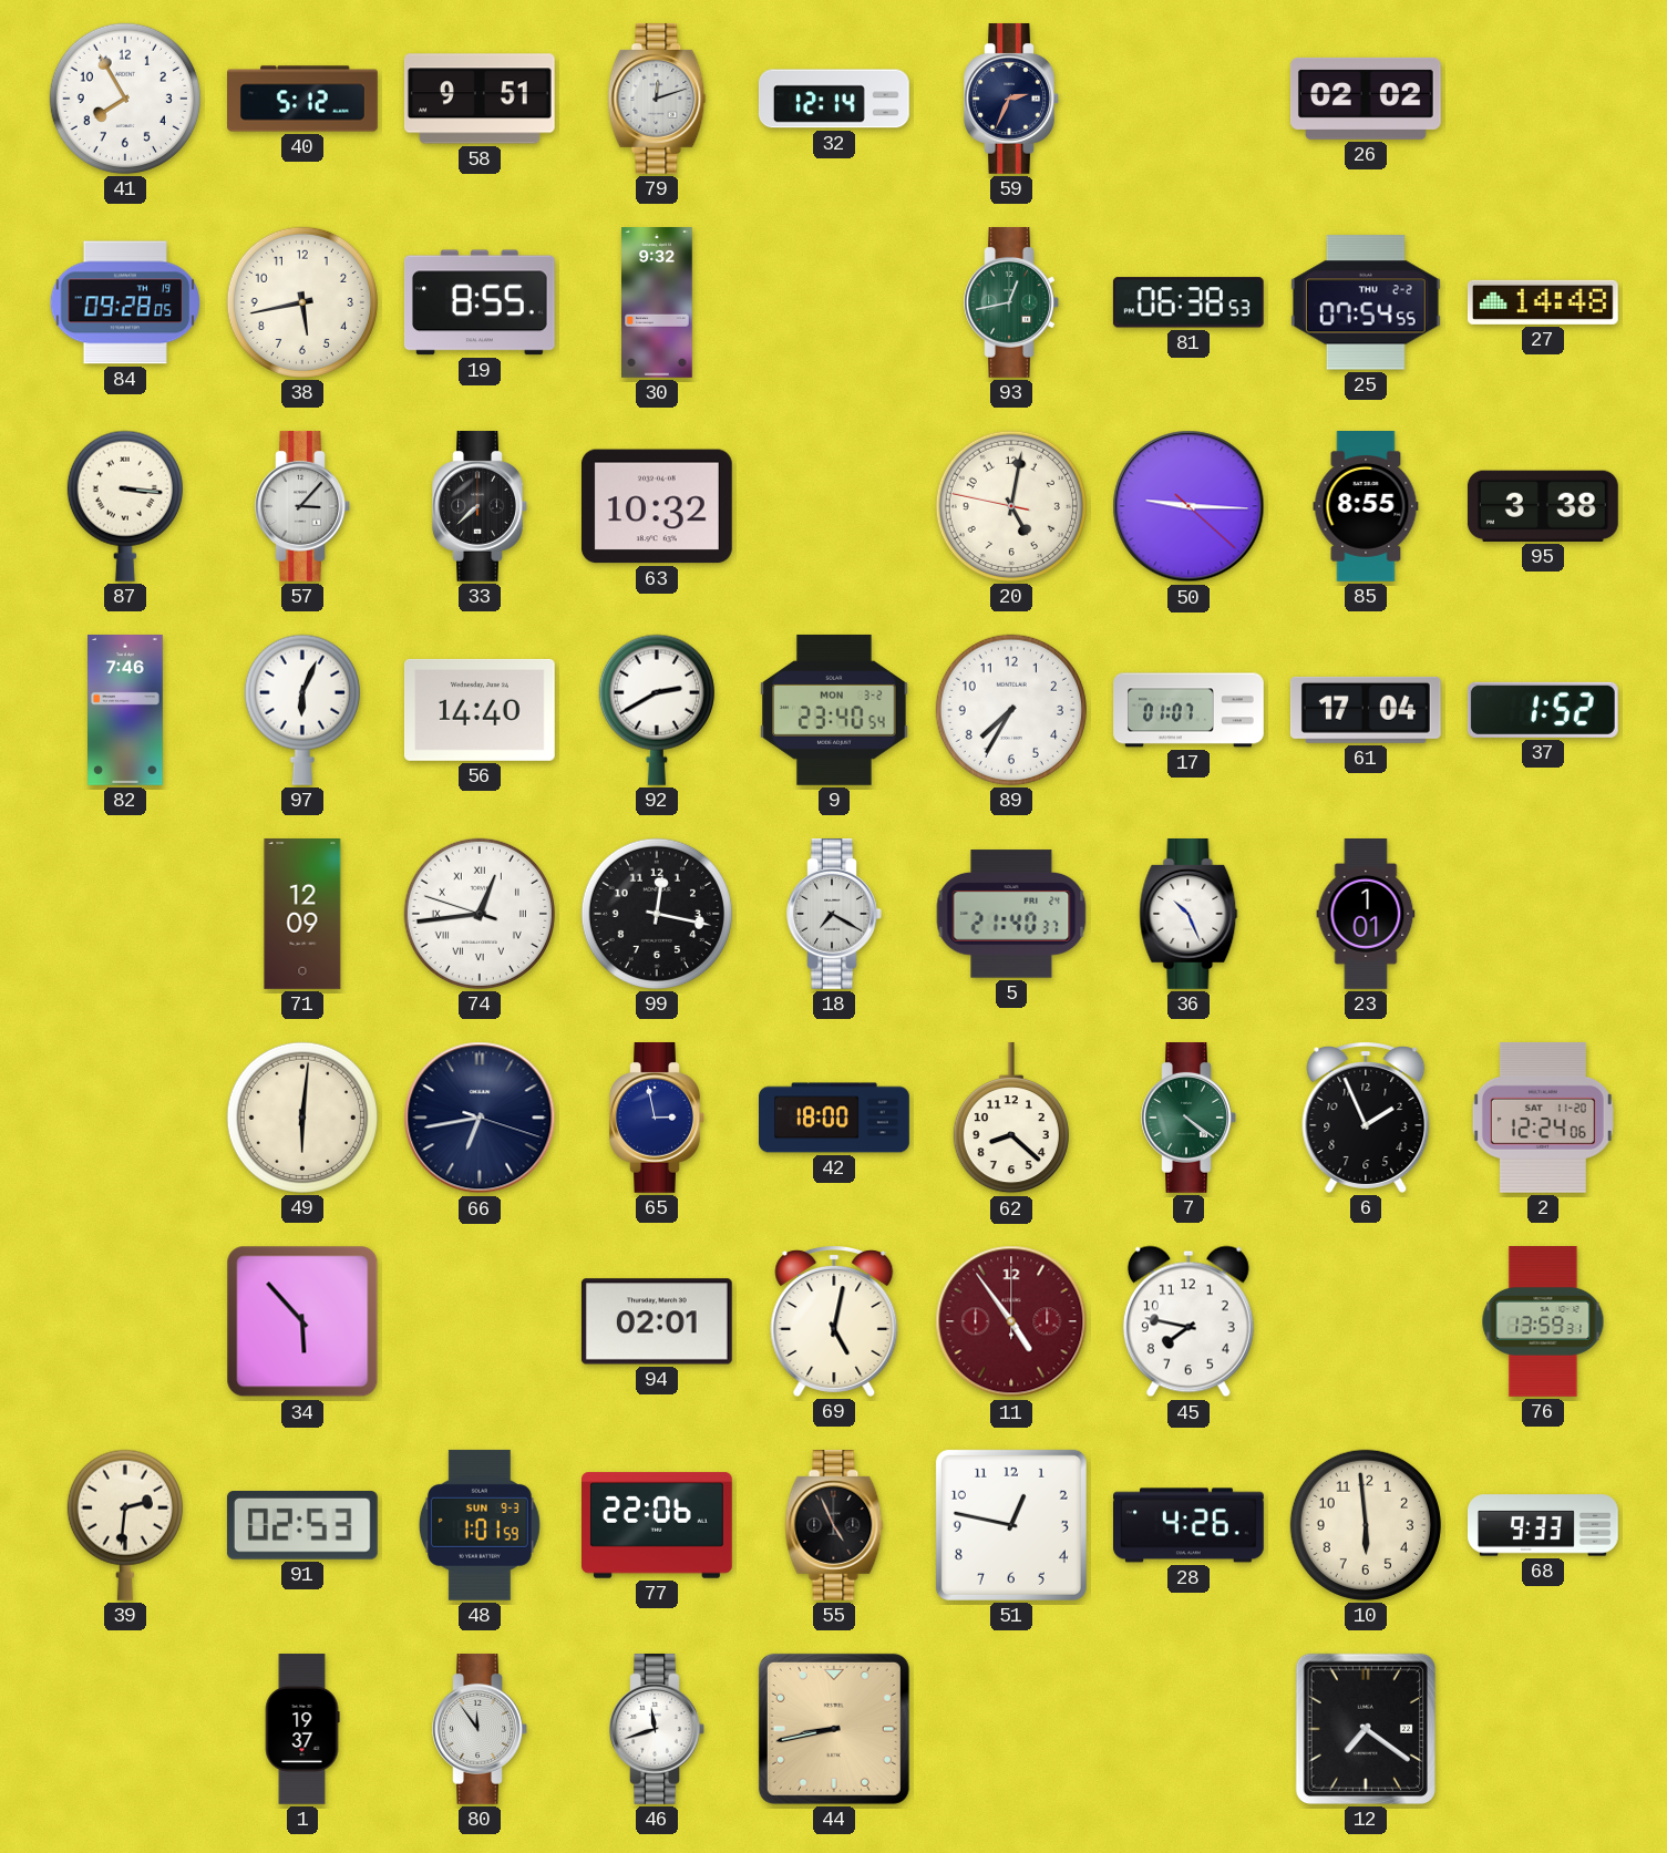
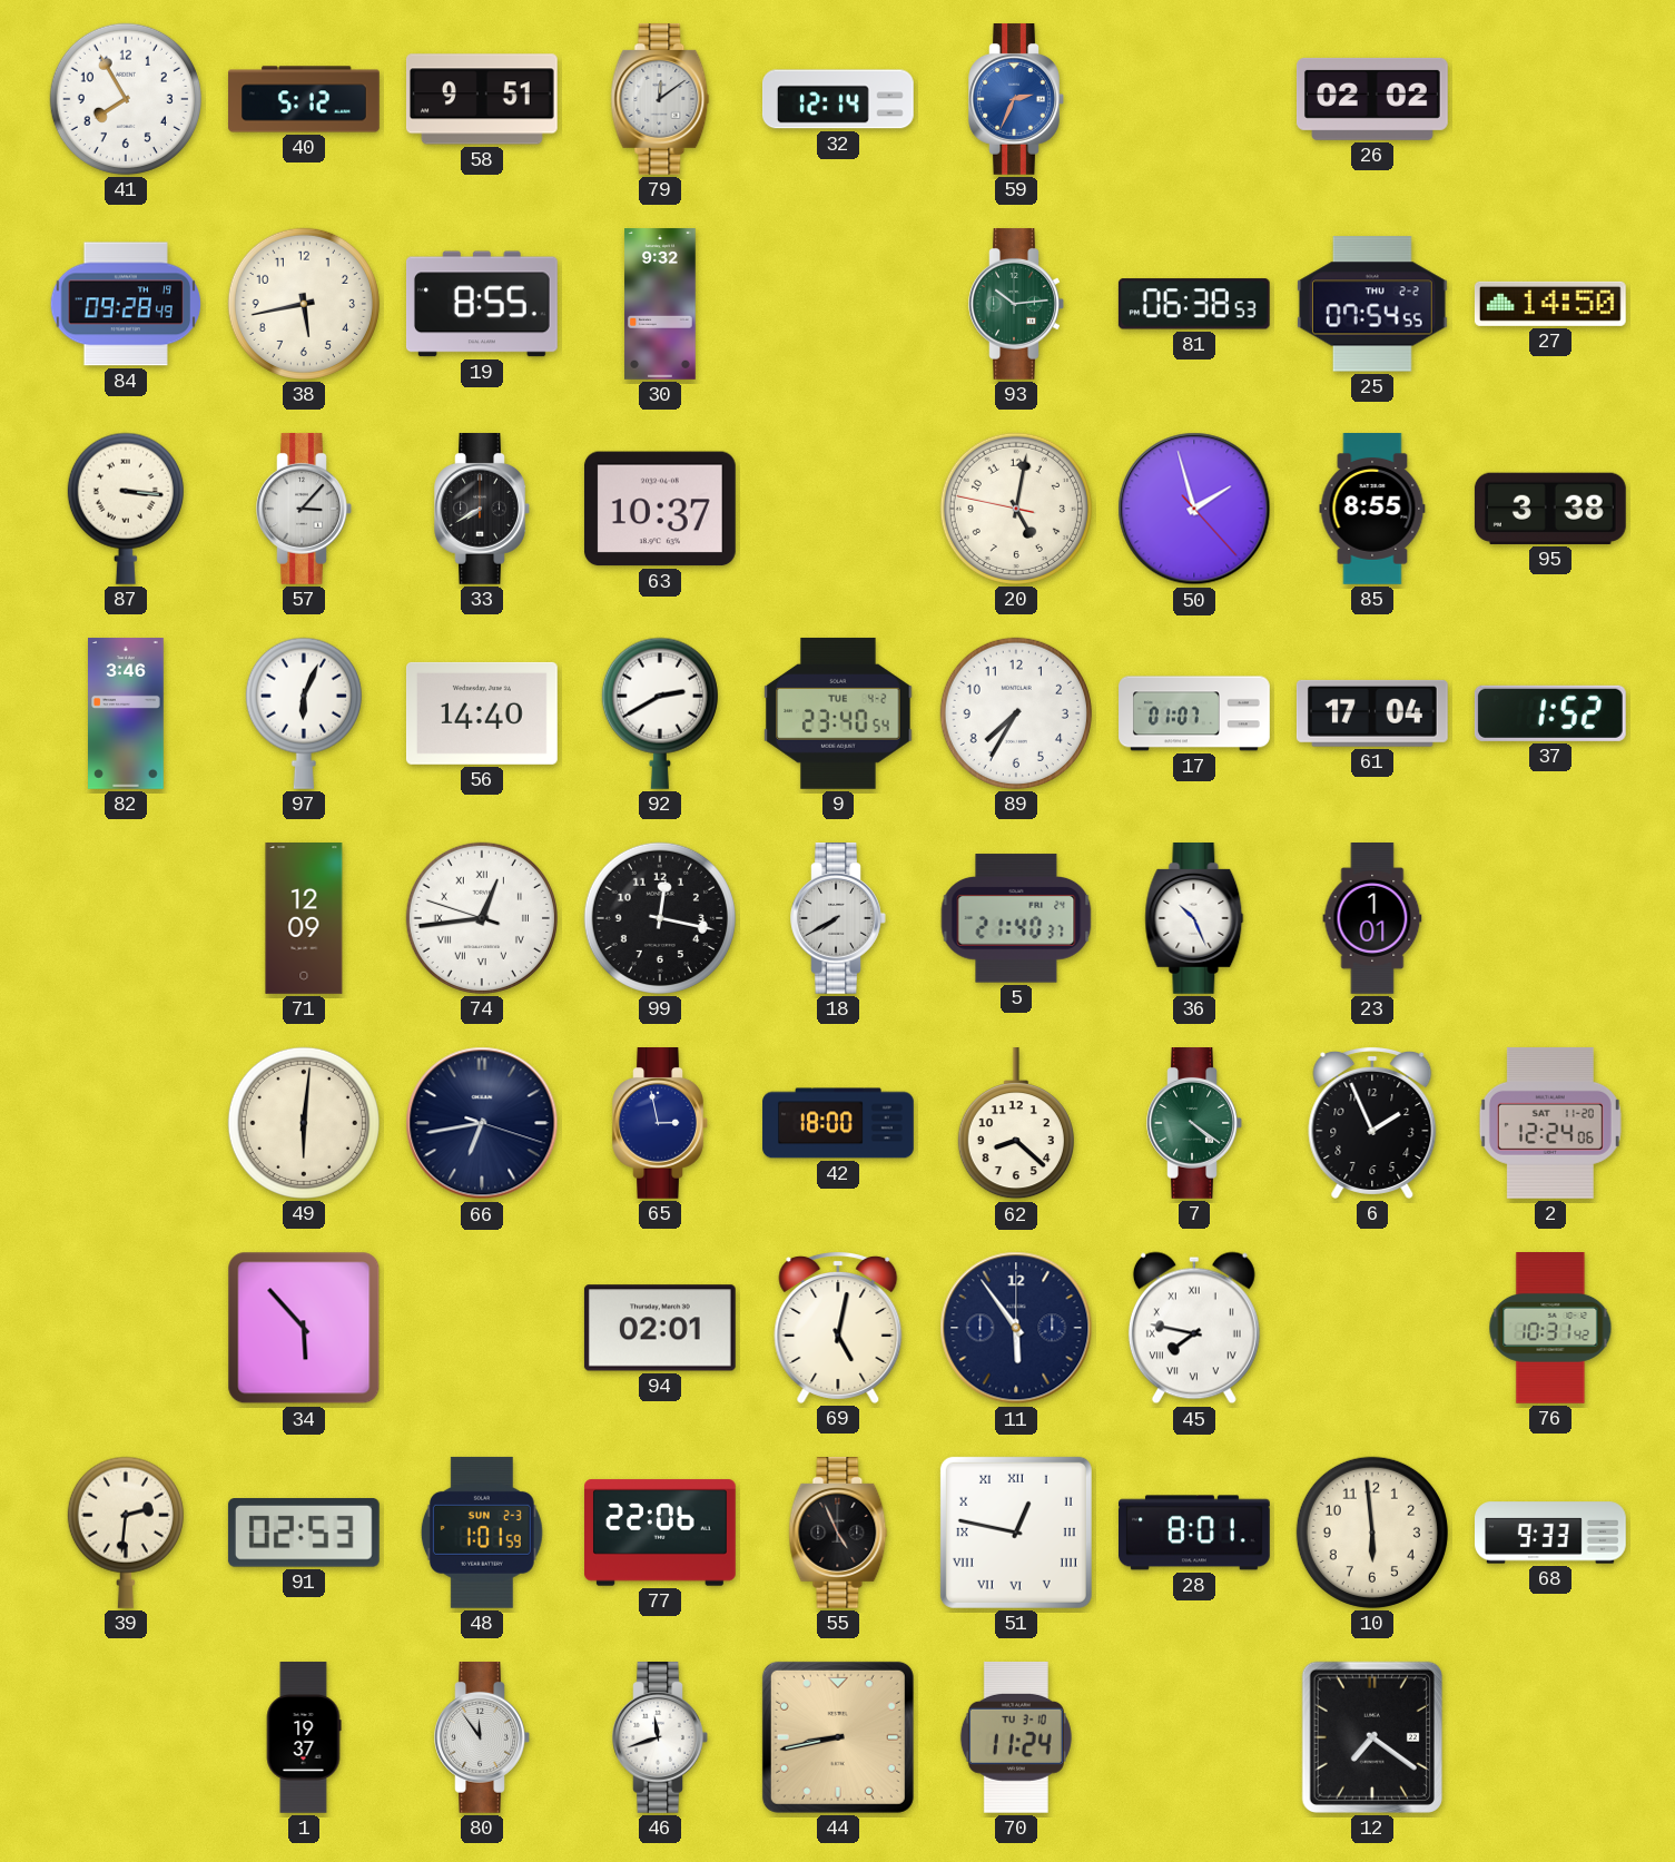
79: 12:12 -> 12:09 (660, 100)
59 dial: navy -> blue (1016, 100)
84: 09:28:05 -> 09:28:49 (126, 304)
93: 12:43 -> 10:14 (1016, 305)
27: 14:48 -> 14:50 (1550, 304)
33: 7:38 -> 7:40 (482, 510)
63: 10:32 -> 10:37 (660, 509)
50: 9:15 -> 1:57 (1194, 509)
82: 7:46 -> 3:46 (127, 715)
9 date: MON 3-2 -> TUE 4-2 (838, 713)
18: 7:20 -> 7:40 (838, 919)
11: 4:54 -> 5:54 (1016, 1328)
11 dial: burgundy -> navy (1016, 1328)
45 numerals: Arabic -> Roman (1194, 1328)
76: 13:59 -> 10:31 (1550, 1329)
48 date: SUN 9-3 -> SUN 2-3 (482, 1533)
51 numerals: Arabic -> Roman (1016, 1533)
28: 4:26 -> 8:01 (1195, 1533)
70: none -> 11:24 (1016, 1737)
